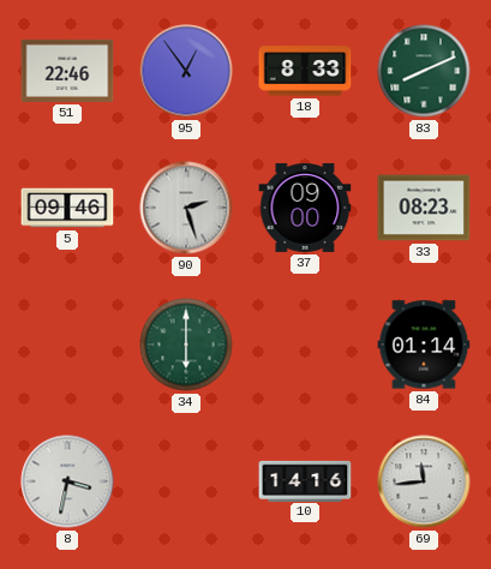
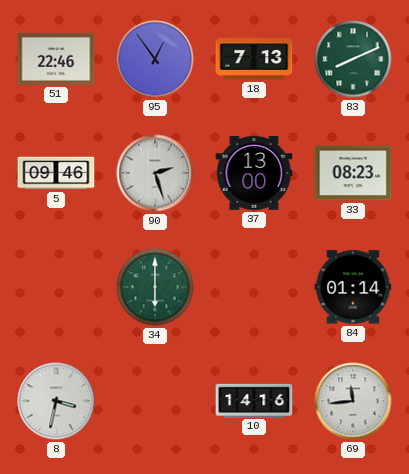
18: 8:33 -> 7:13 (254, 59)
37: 09:00 -> 13:00 (254, 173)
